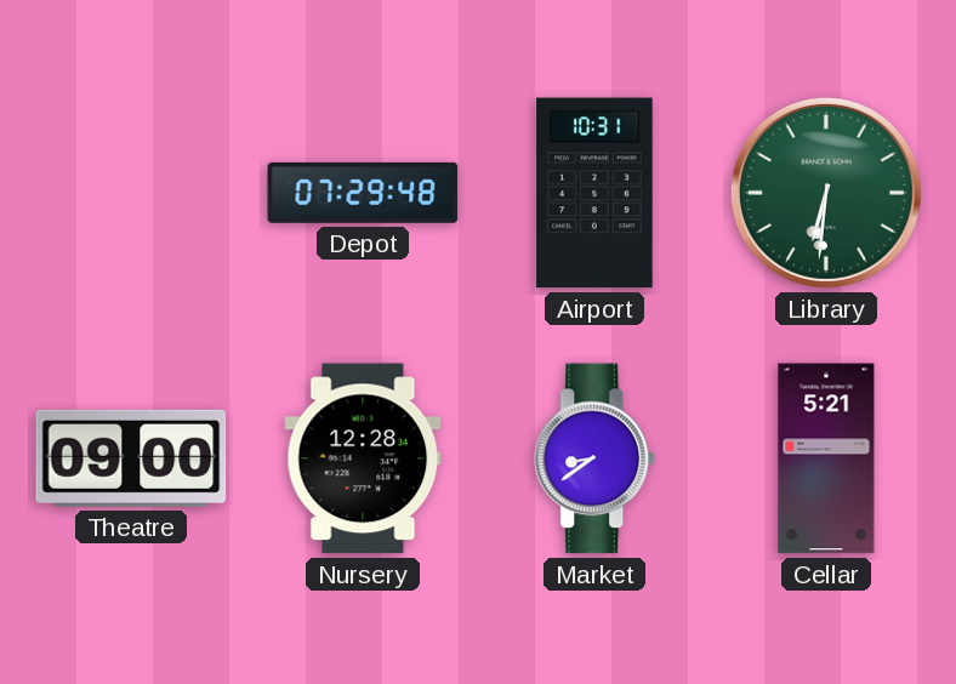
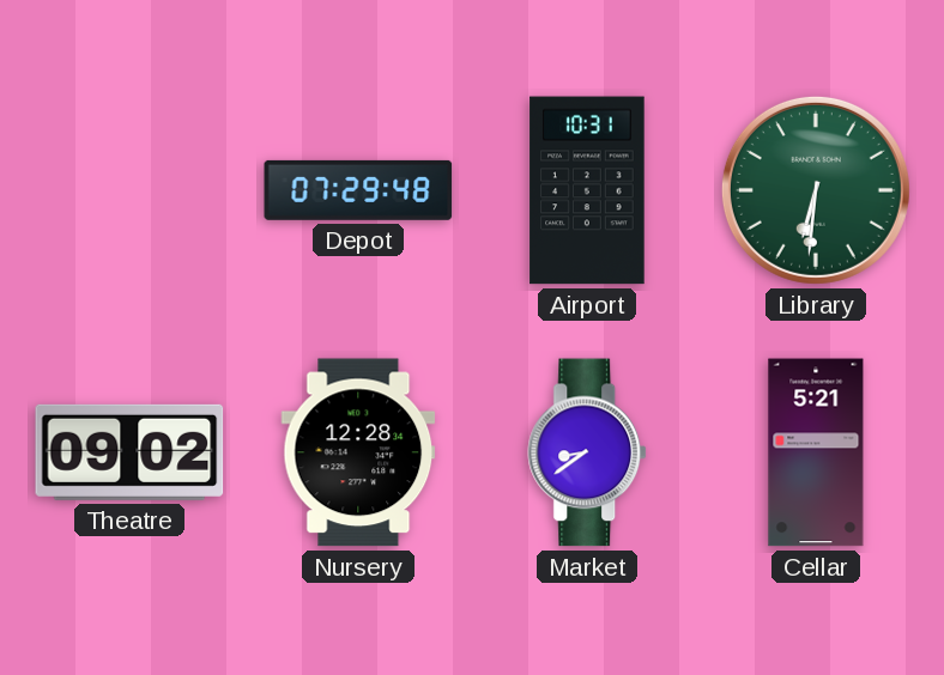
Theatre: 09:00 -> 09:02 (129, 452)
